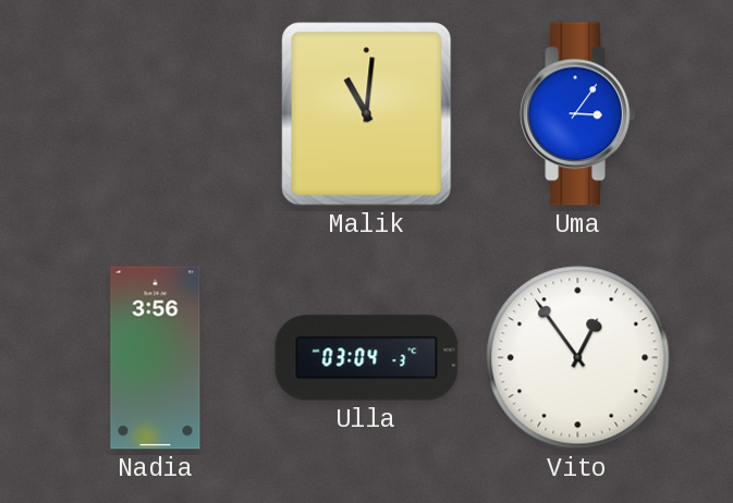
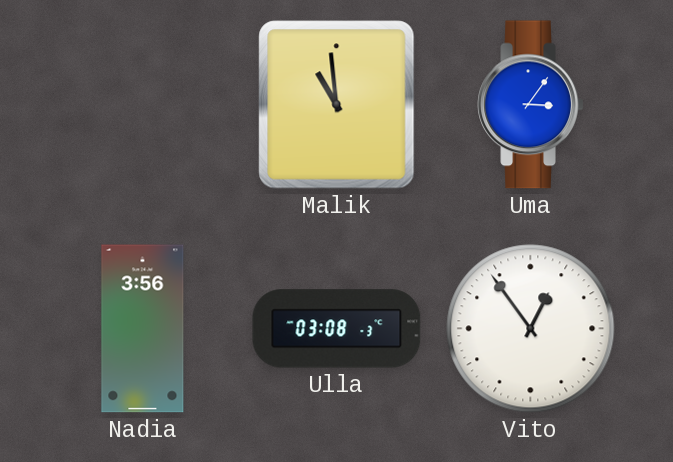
Malik: 11:01 -> 10:59 (337, 105)
Ulla: 03:04 -> 03:08 (337, 329)
